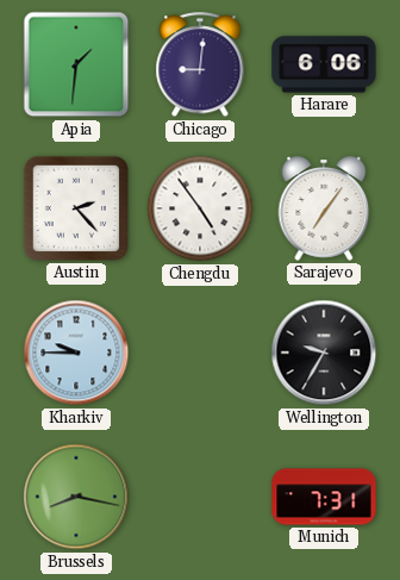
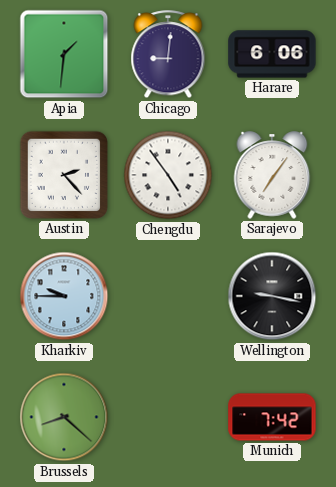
Wellington: 9:35 -> 9:17 (272, 296)
Brussels: 8:17 -> 8:22 (64, 417)
Munich: 7:31 -> 7:42 (272, 417)
